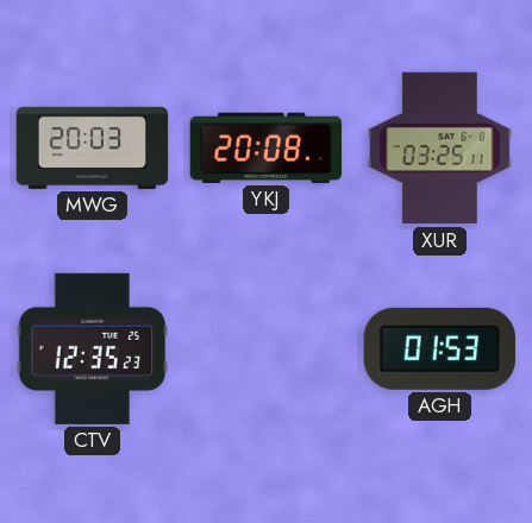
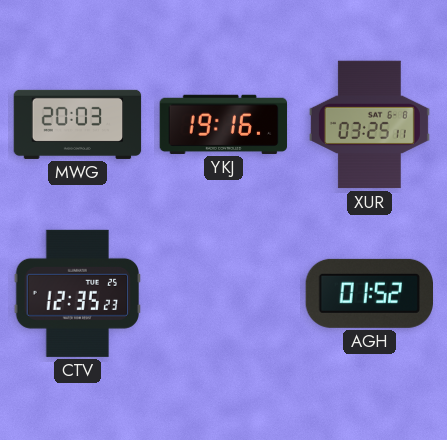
YKJ: 20:08 -> 19:16 (224, 124)
AGH: 01:53 -> 01:52 (369, 293)
